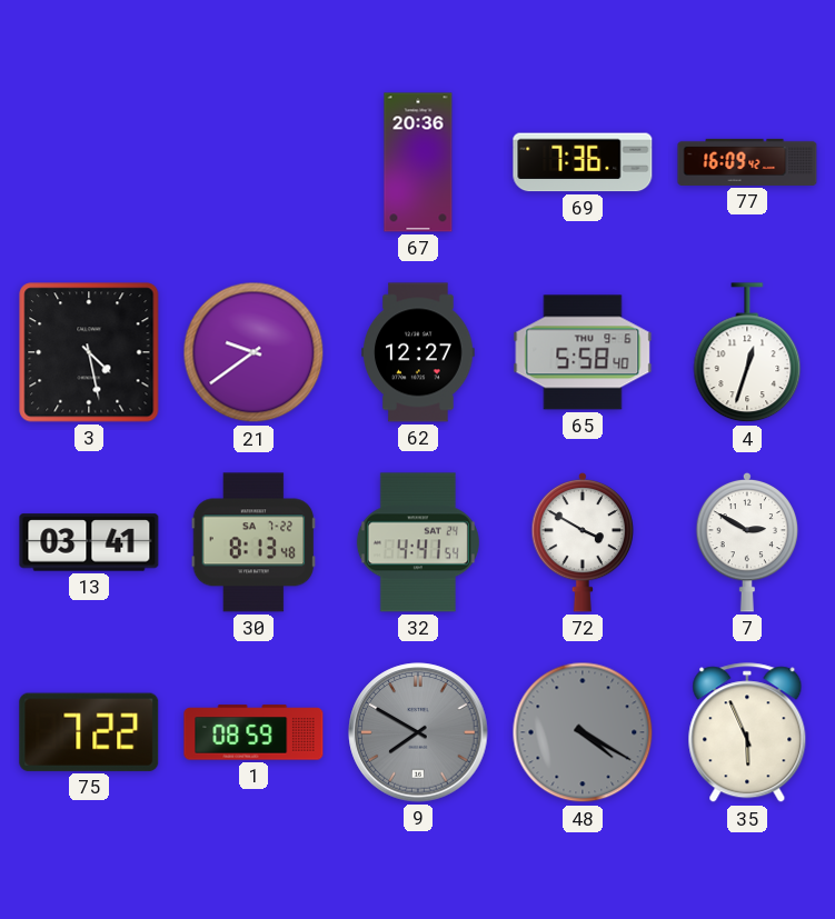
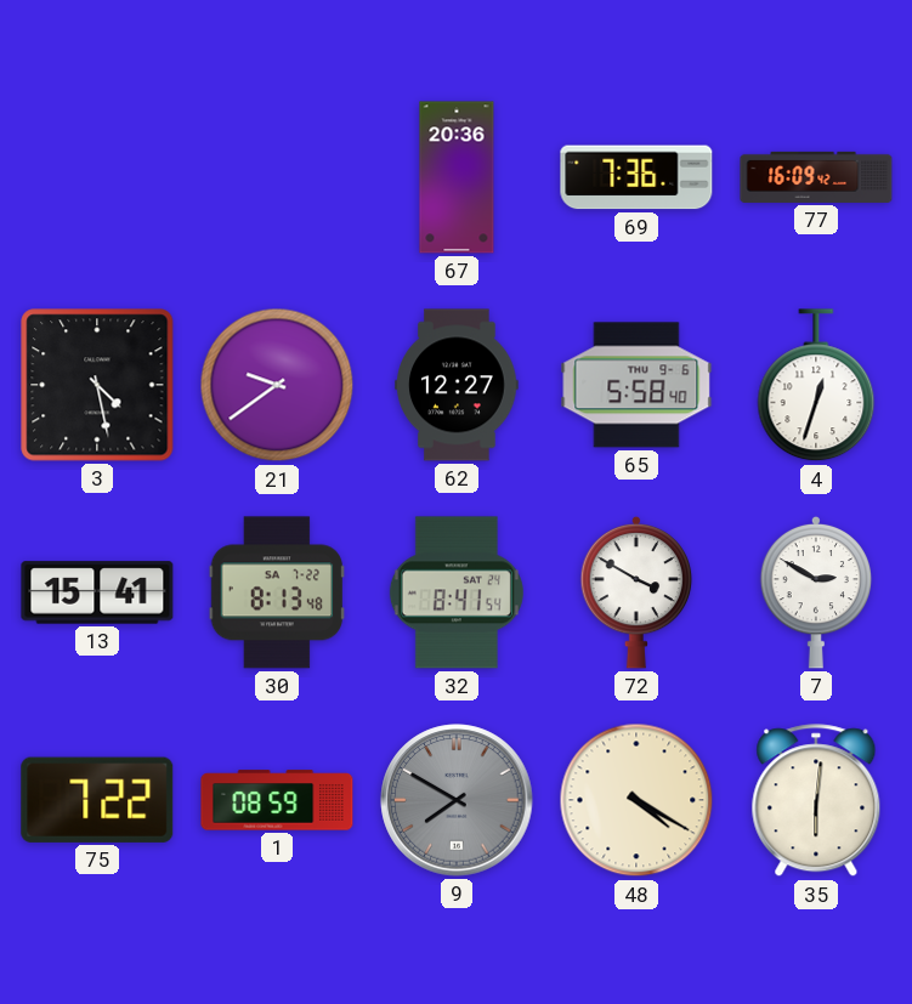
13: 03:41 -> 15:41 (97, 592)
32: 4:41 -> 8:41 (457, 592)
48 dial: grey -> cream (636, 800)
35: 5:56 -> 6:01 (816, 801)
